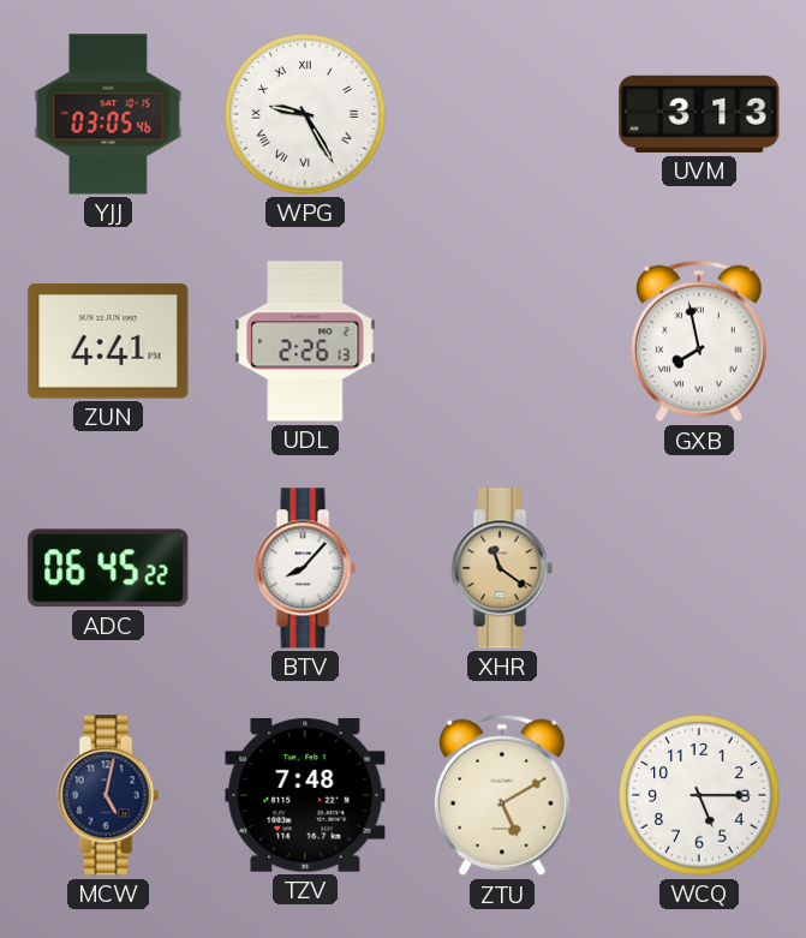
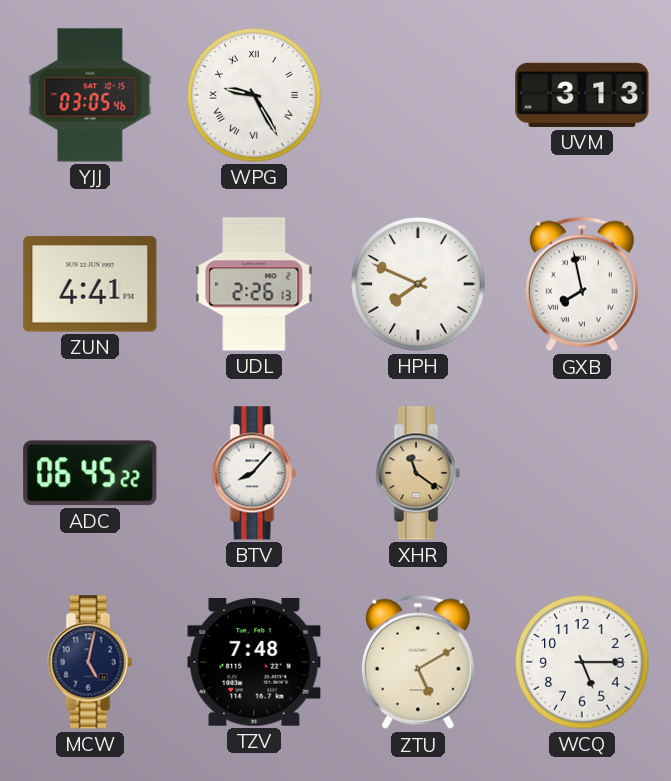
HPH: none -> 7:49 (418, 284)
